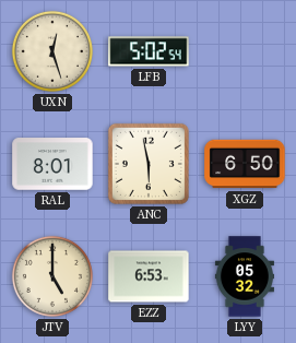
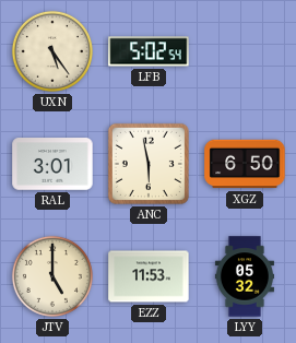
UXN: 12:27 -> 5:24 (52, 51)
RAL: 8:01 -> 3:01 (52, 164)
EZZ: 6:53 -> 11:53 (149, 276)
